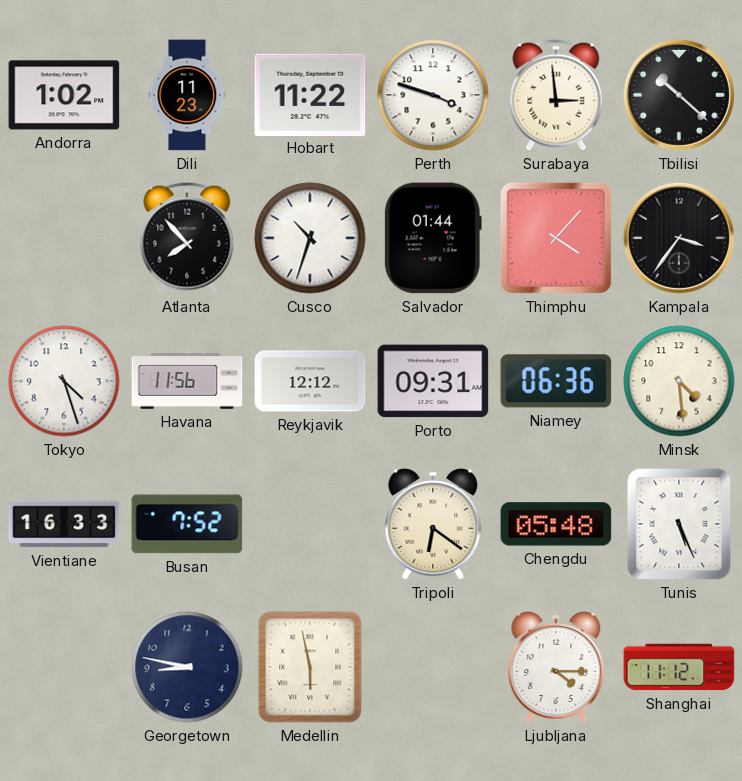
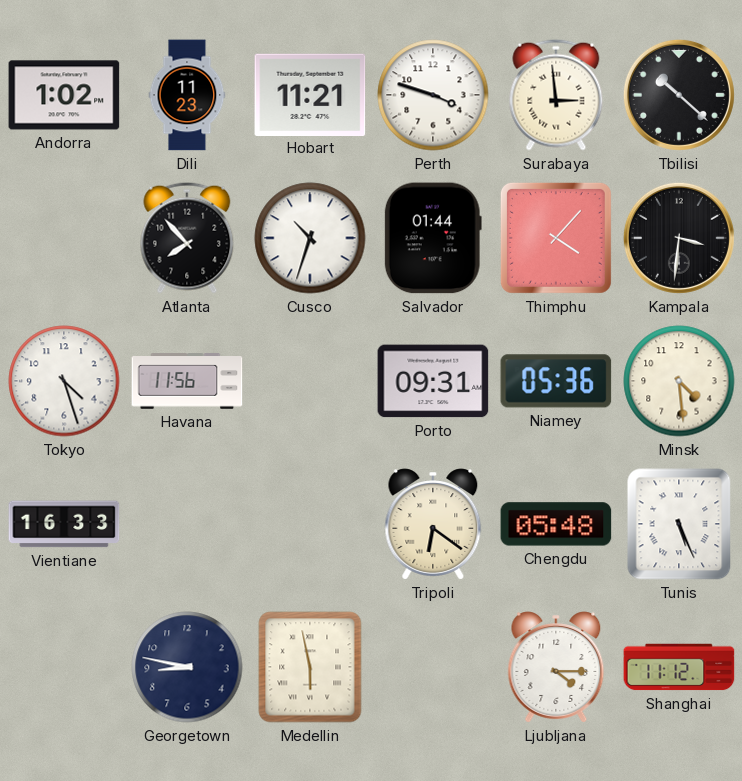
Hobart: 11:22 -> 11:21 (310, 94)
Kampala: 3:36 -> 3:31 (679, 238)
Reykjavik: 12:12 -> none (310, 381)
Niamey: 06:36 -> 05:36 (556, 381)
Busan: 7:52 -> none (187, 524)
